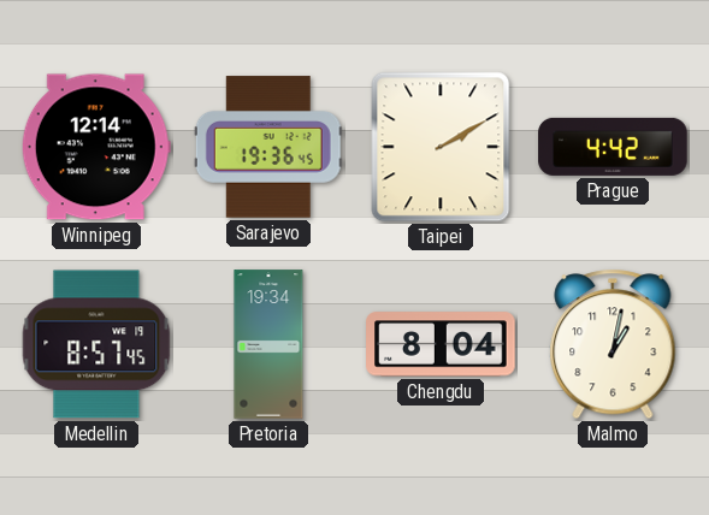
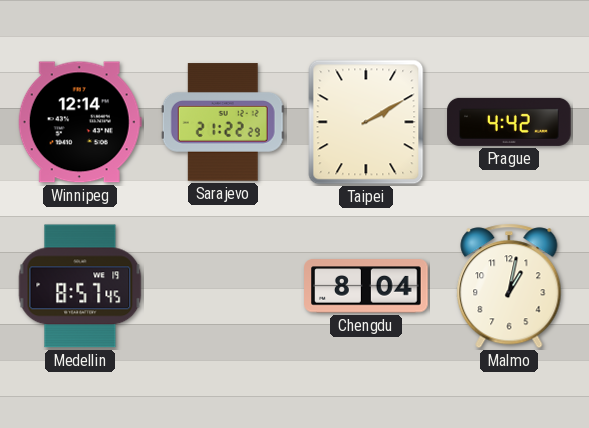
Sarajevo: 19:36 -> 21:22 (223, 122)
Pretoria: 19:34 -> none (268, 344)
